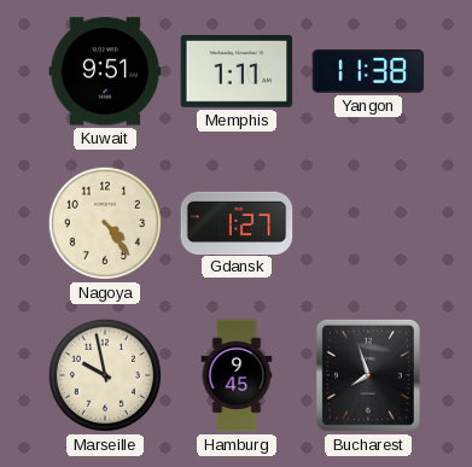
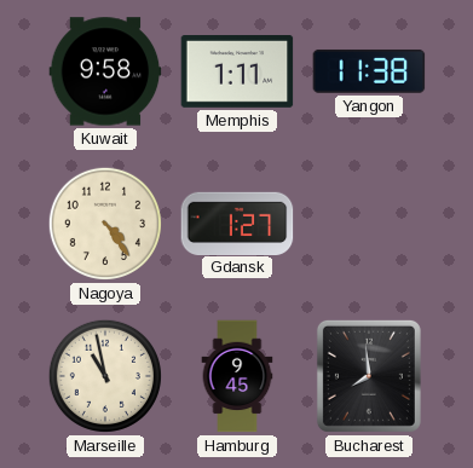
Kuwait: 9:51 -> 9:58 (105, 71)
Marseille: 9:58 -> 10:58 (105, 376)
Bucharest: 7:57 -> 7:59 (369, 376)
